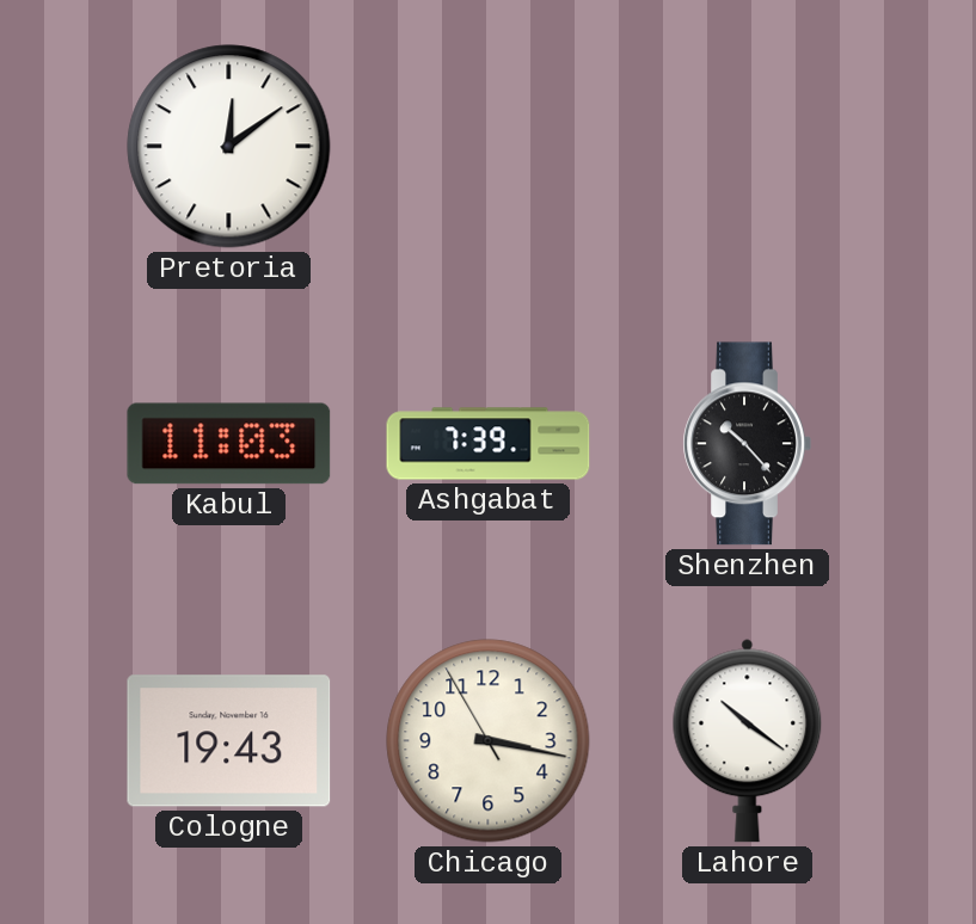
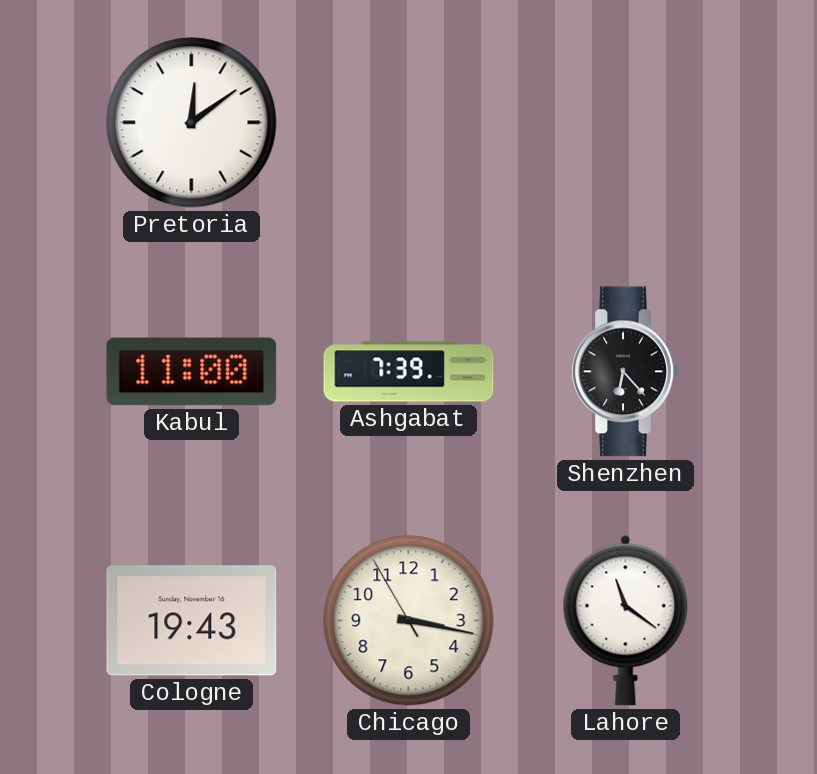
Kabul: 11:03 -> 11:00 (192, 372)
Shenzhen: 10:23 -> 6:23 (625, 372)
Lahore: 10:21 -> 11:21 (626, 621)
